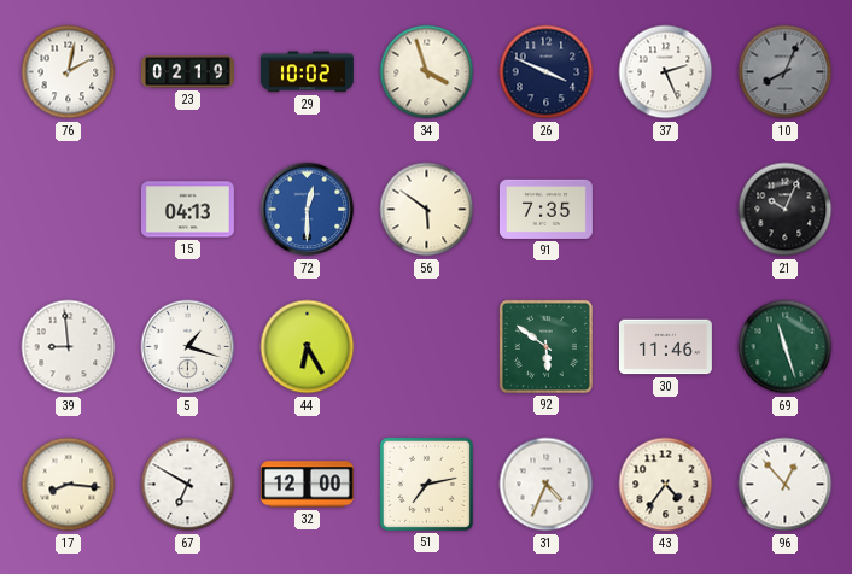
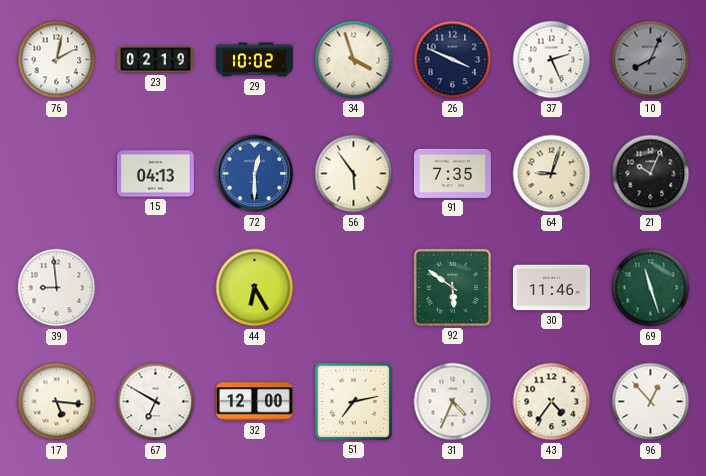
56: 5:51 -> 5:54 (354, 174)
64: none -> 9:03 (552, 174)
5: 1:18 -> none (188, 347)
17: 8:16 -> 5:16 (57, 402)
